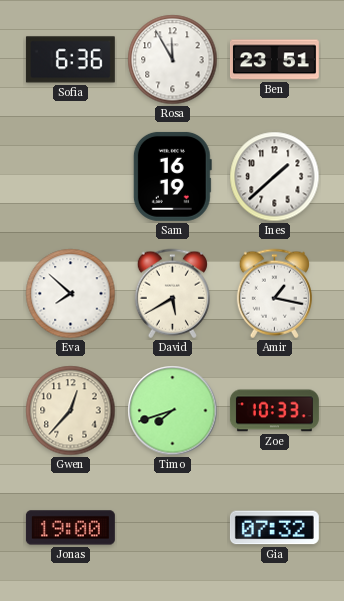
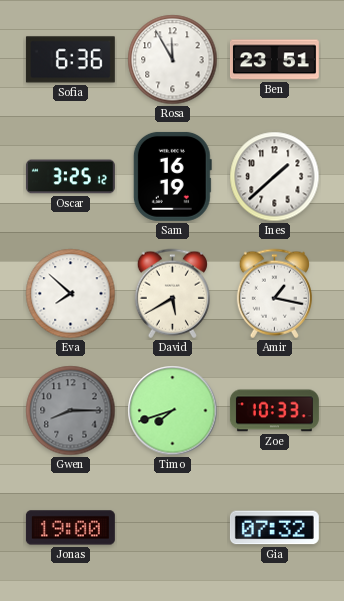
Oscar: none -> 3:25 (70, 177)
Gwen: 12:37 -> 8:15 (71, 411)
Gwen dial: cream -> grey (71, 411)
